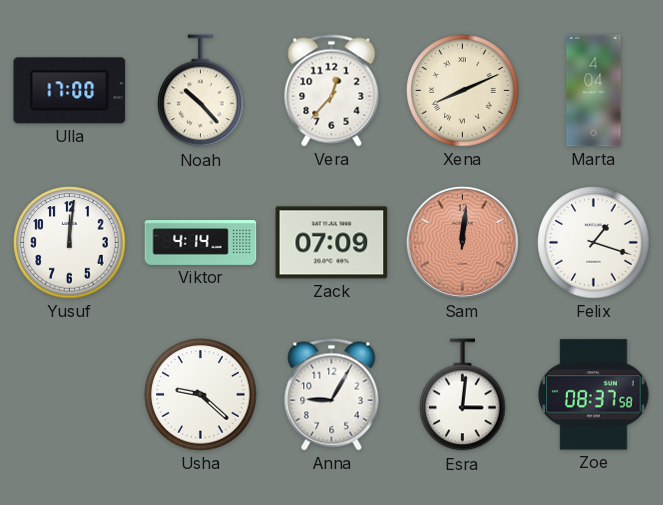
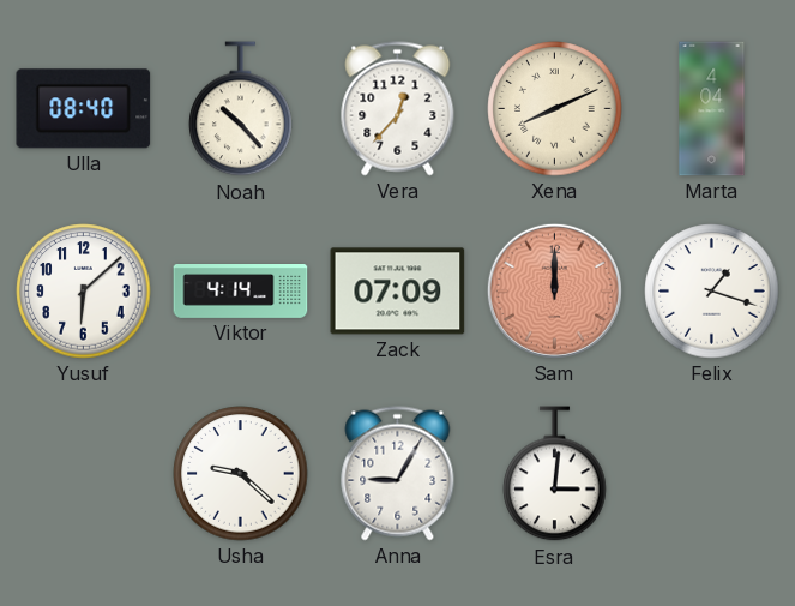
Ulla: 17:00 -> 08:40 (84, 109)
Yusuf: 12:01 -> 6:08 (84, 292)
Sam: 12:01 -> 12:00 (554, 290)
Zoe: 08:37 -> none (594, 395)
